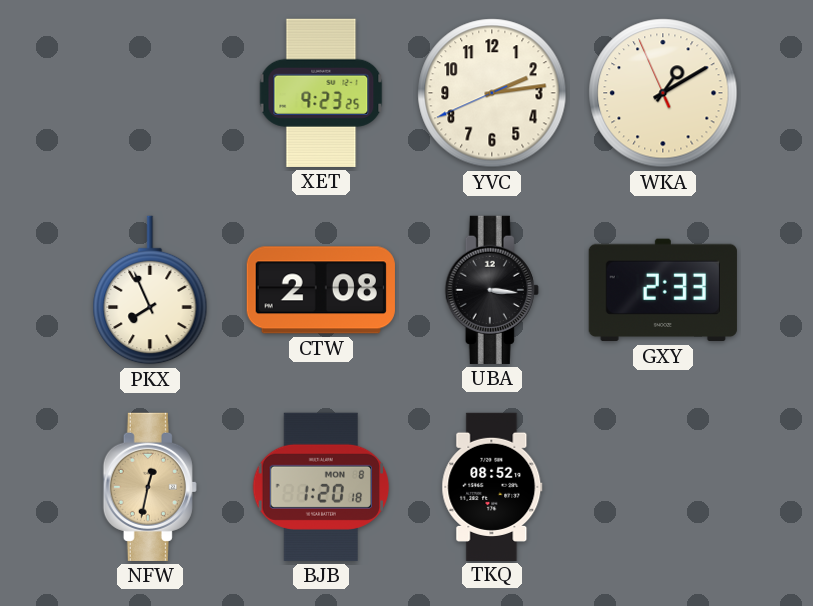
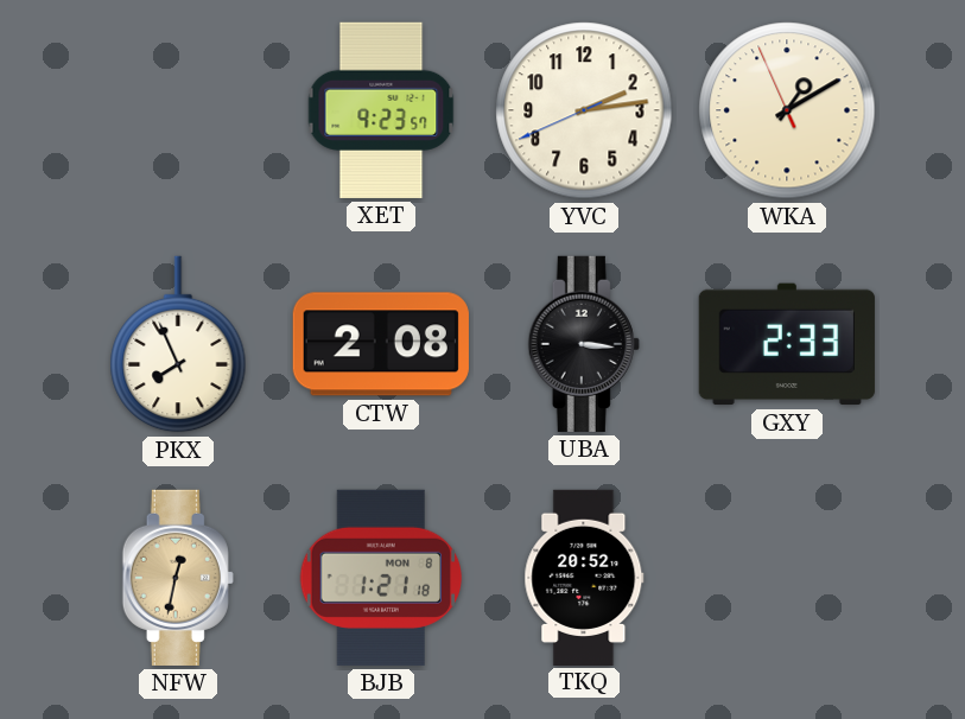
XET: 9:23:25 -> 9:23:57 (381, 110)
BJB: 1:20 -> 1:21 (381, 578)
TKQ: 08:52 -> 20:52 (584, 577)
